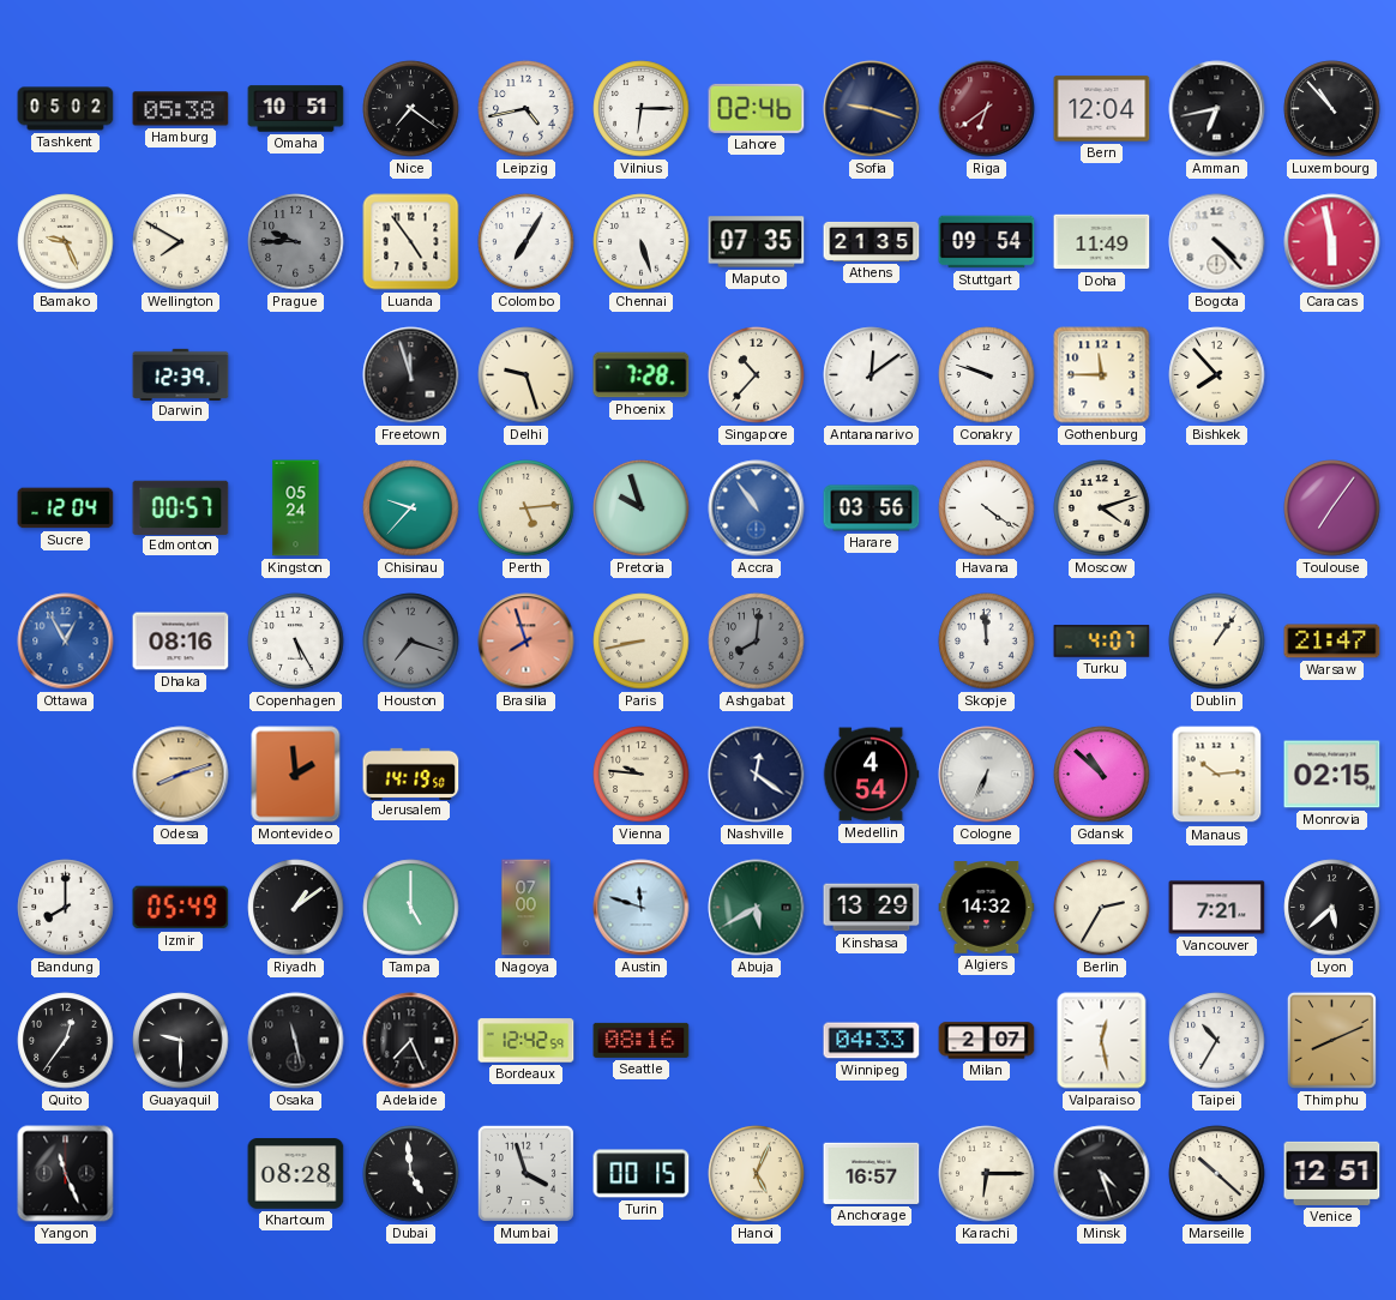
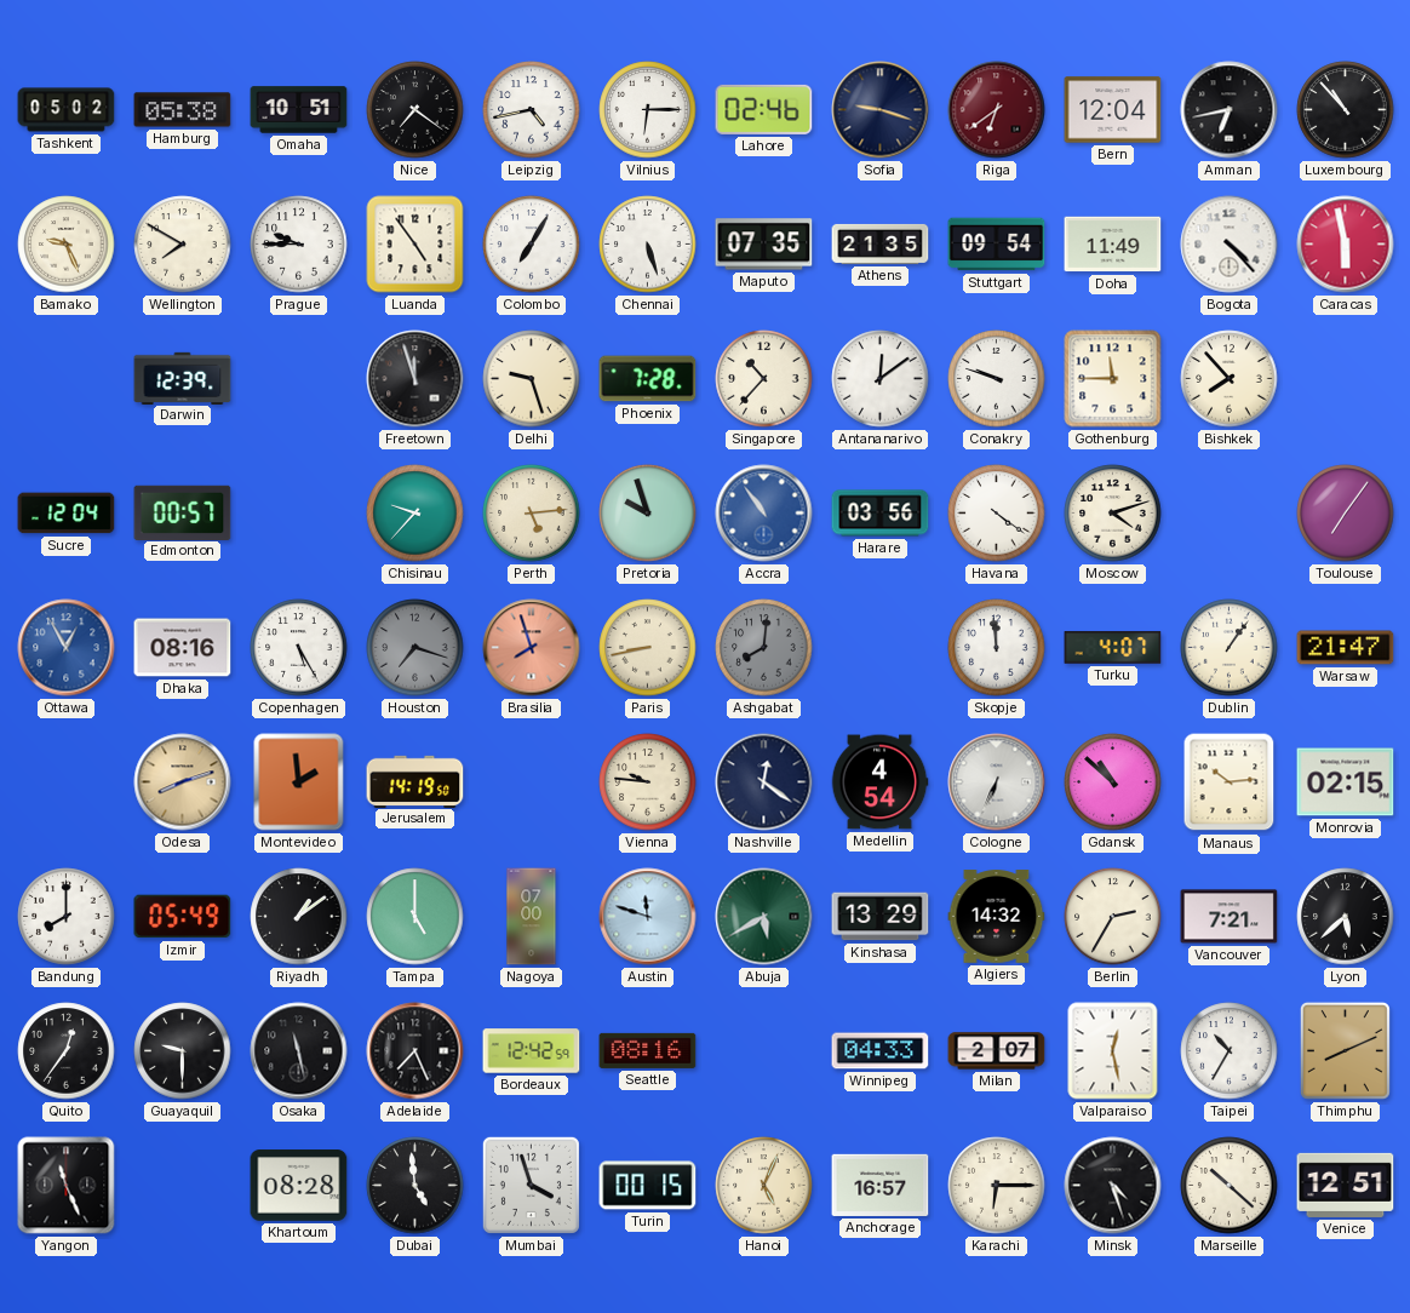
Prague dial: grey -> white (299, 245)
Kingston: 05:24 -> none (296, 508)
